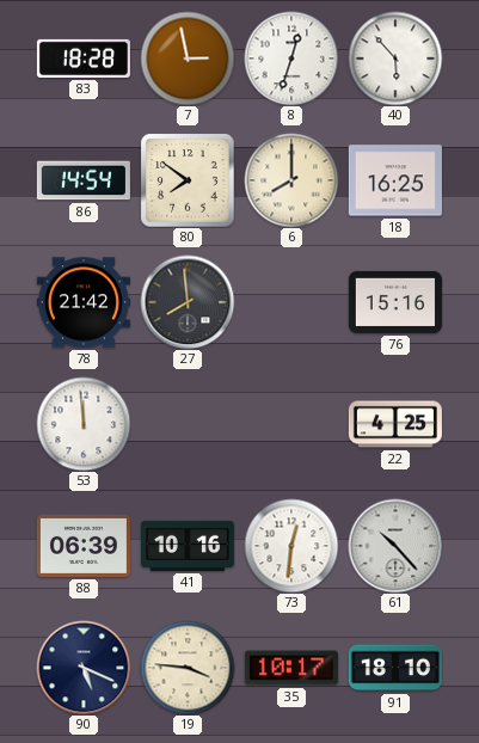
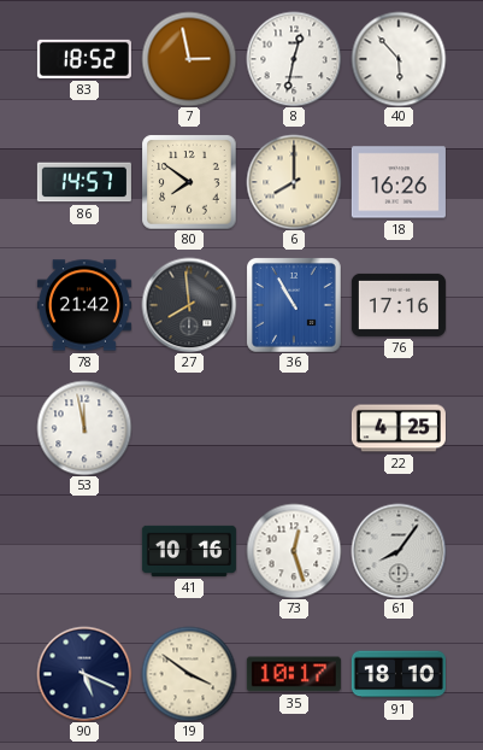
83: 18:28 -> 18:52 (84, 59)
8: 12:33 -> 12:32 (294, 59)
86: 14:54 -> 14:57 (84, 182)
18: 16:25 -> 16:26 (399, 182)
36: none -> 10:55 (294, 305)
76: 15:16 -> 17:16 (399, 305)
53: 11:59 -> 11:58 (84, 428)
88: 06:39 -> none (84, 546)
73: 12:31 -> 12:27 (294, 551)
61: 10:23 -> 8:06 (399, 551)
19: 3:46 -> 3:51 (189, 674)
